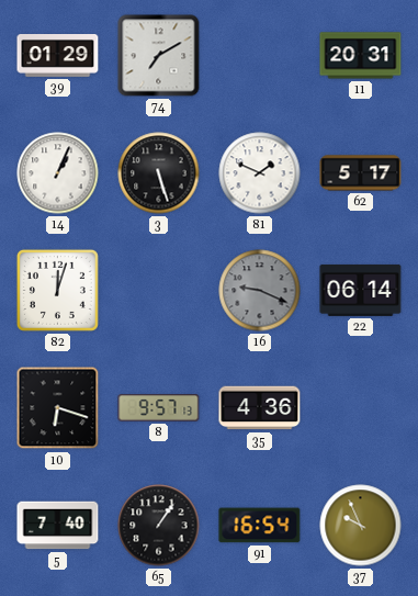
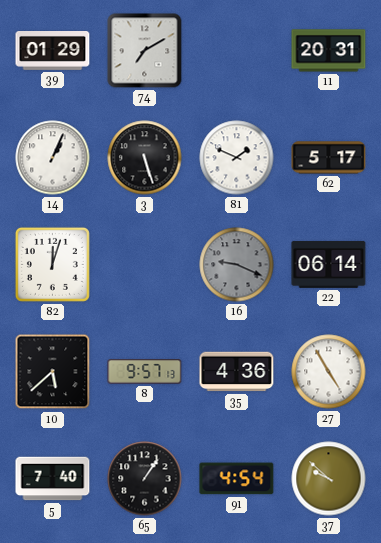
10: 6:18 -> 5:38 (53, 372)
27: none -> 4:55 (329, 372)
91: 16:54 -> 4:54 (237, 479)
37: 9:56 -> 9:52 (329, 479)
